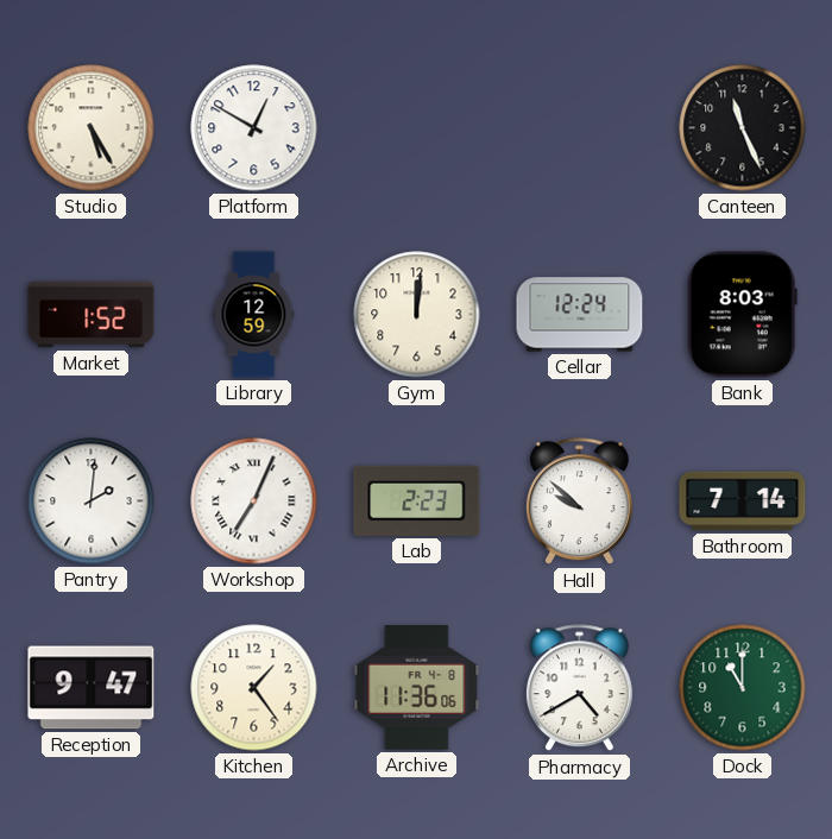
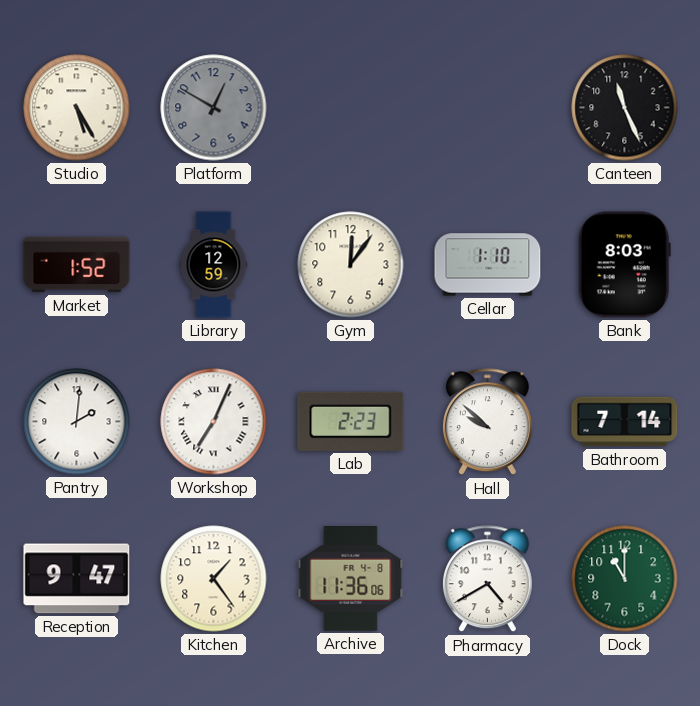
Platform dial: white -> grey (214, 108)
Gym: 12:01 -> 12:06 (351, 265)
Cellar: 12:24 -> 1:10 (488, 265)
